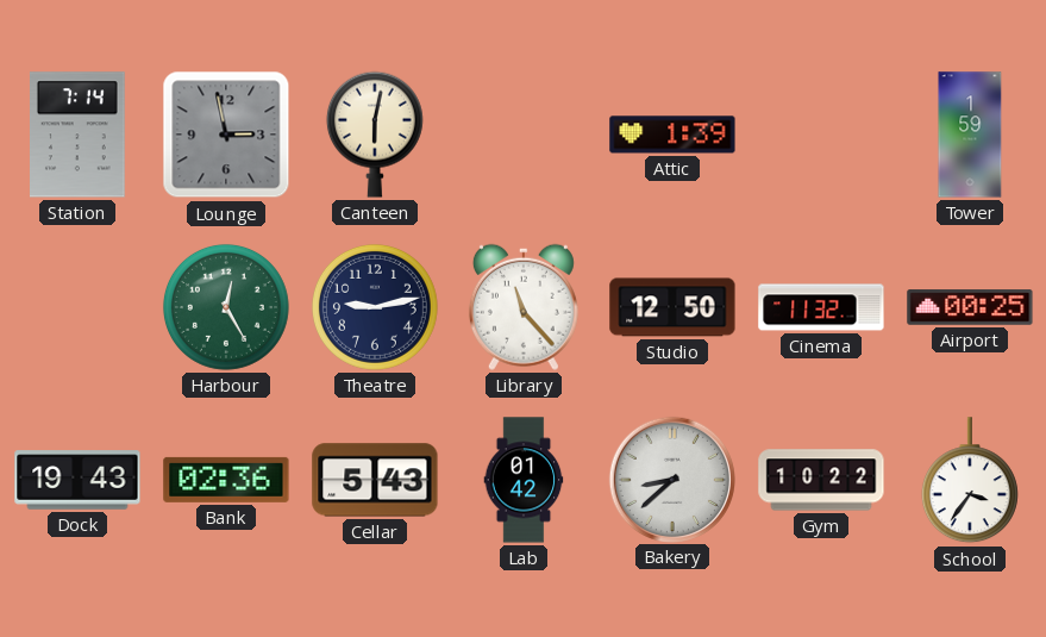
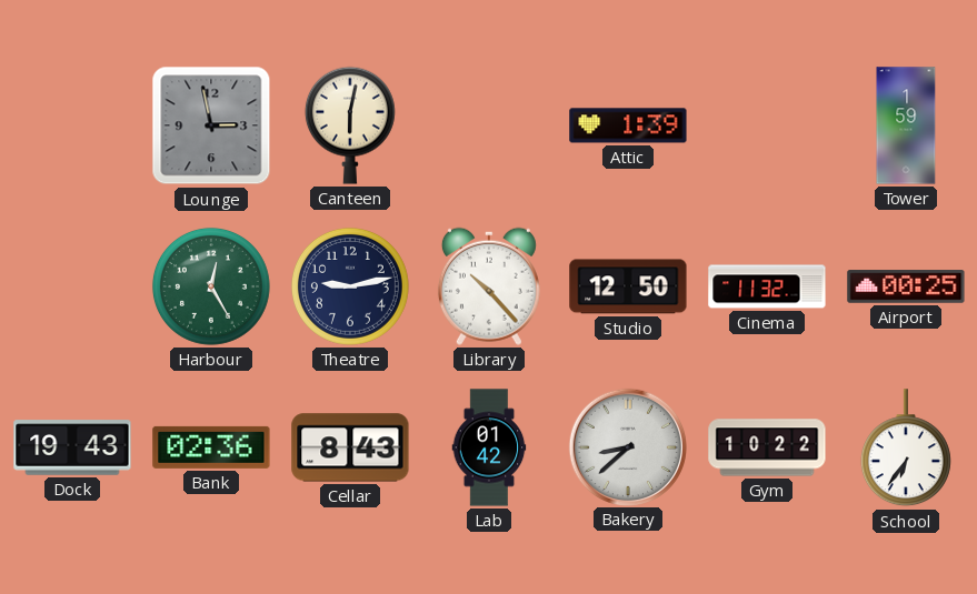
Station: 7:14 -> none (79, 135)
Library: 11:23 -> 10:23 (489, 286)
Cellar: 5:43 -> 8:43 (350, 447)
School: 3:36 -> 6:36 (906, 449)
